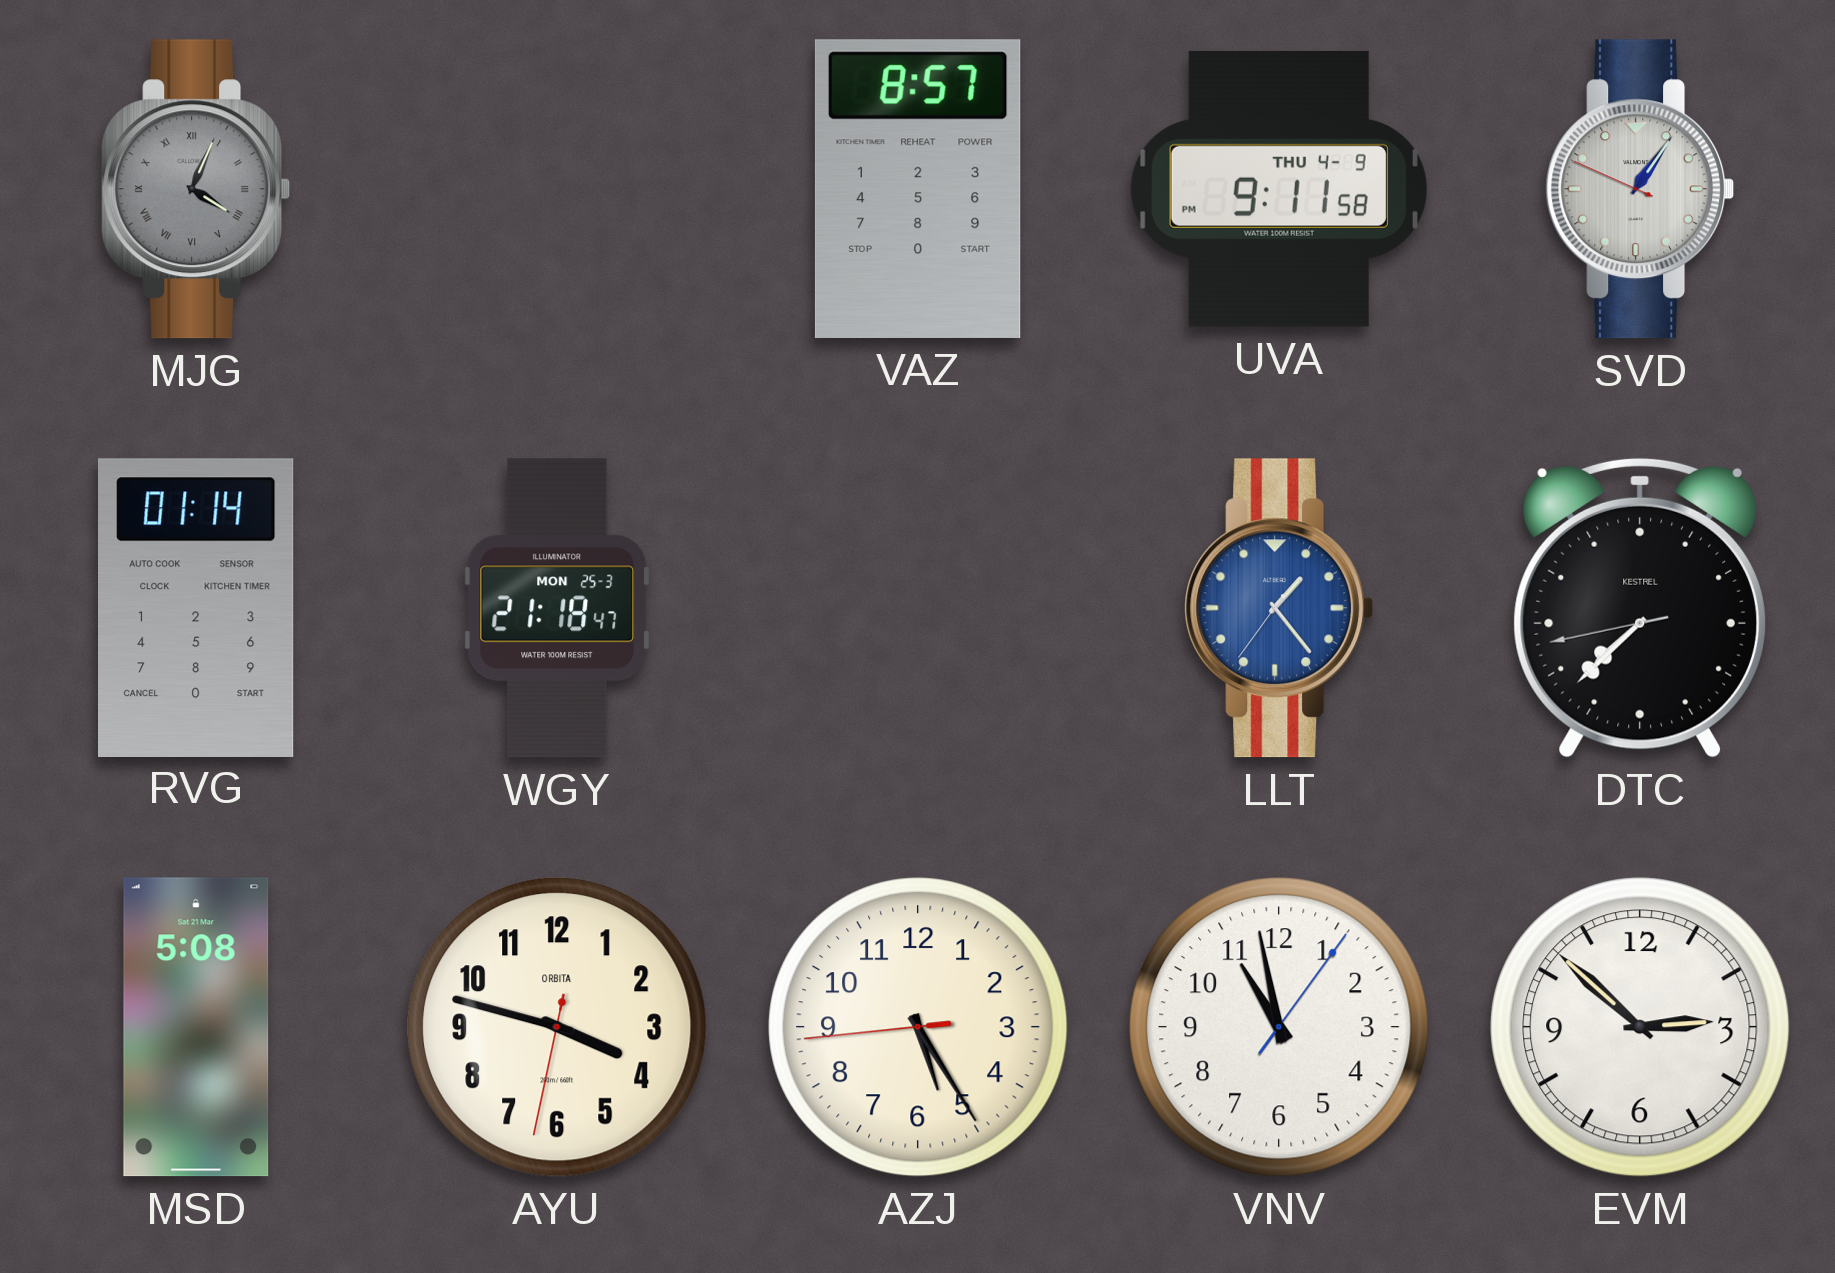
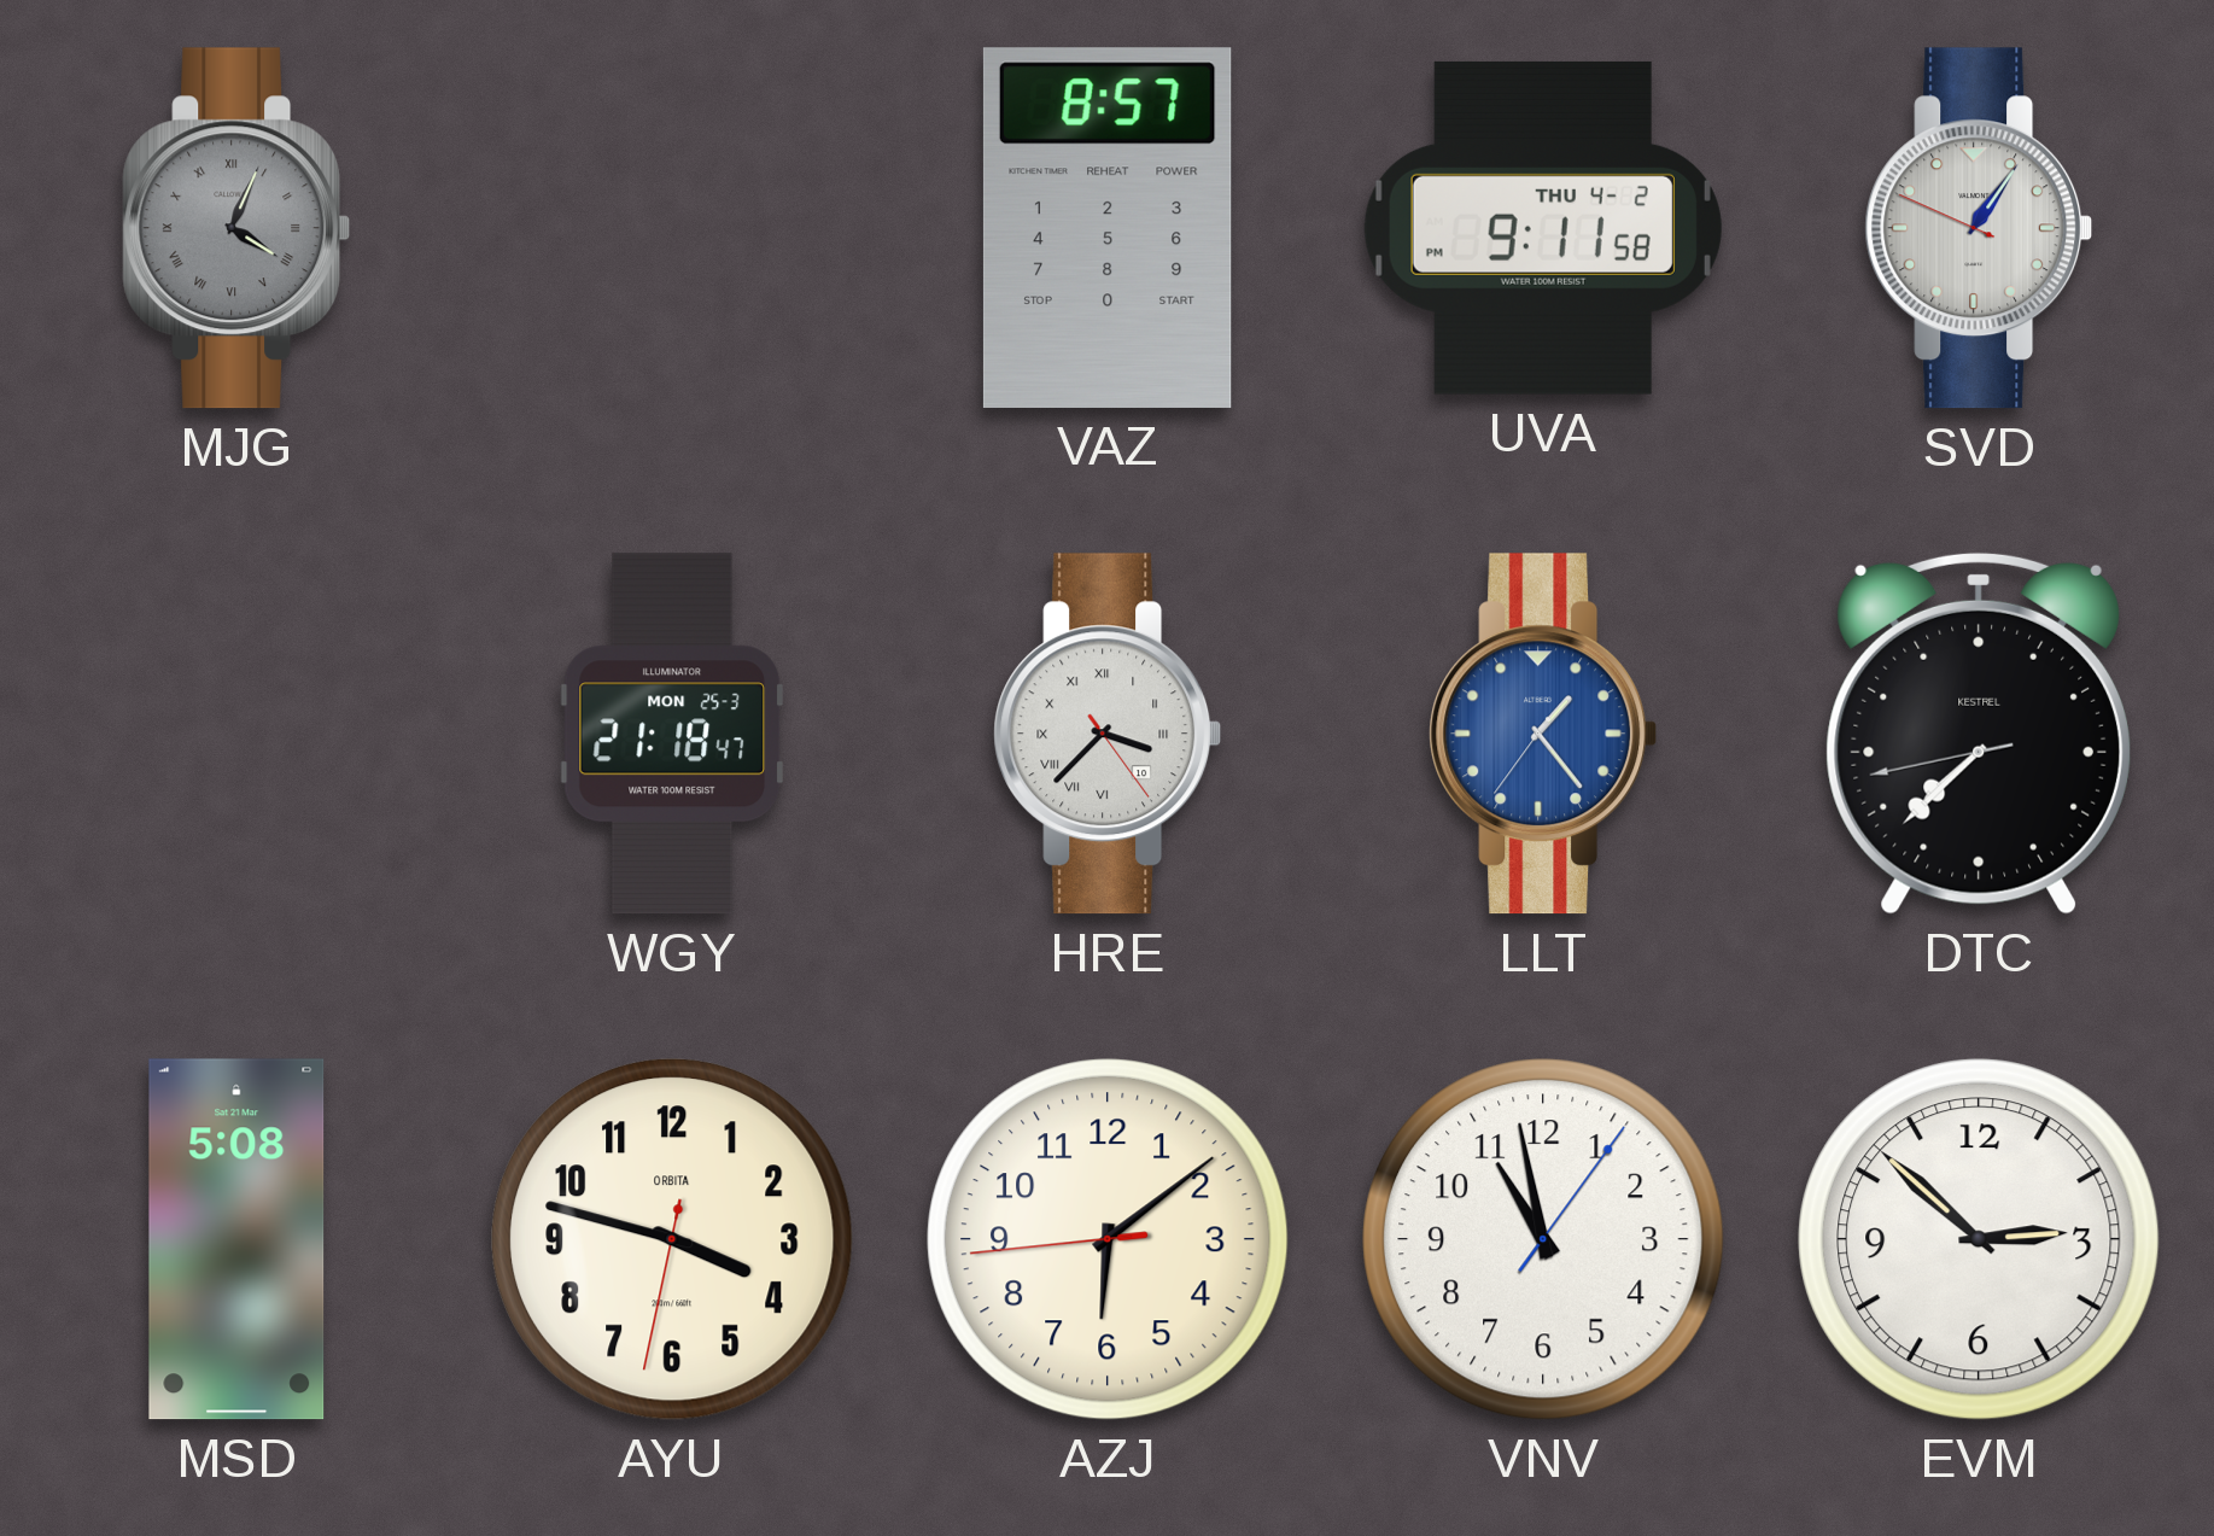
UVA date: THU 4-9 -> THU 4-2 (1543, 228)
RVG: 01:14 -> none (197, 607)
HRE: none -> 3:37 (1108, 734)
AZJ: 5:24 -> 6:08 (1108, 1239)
